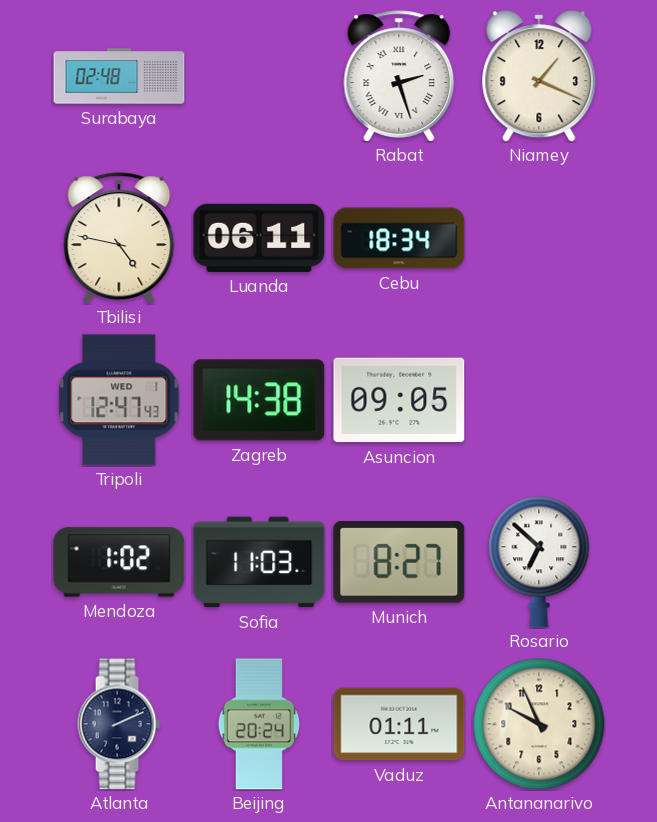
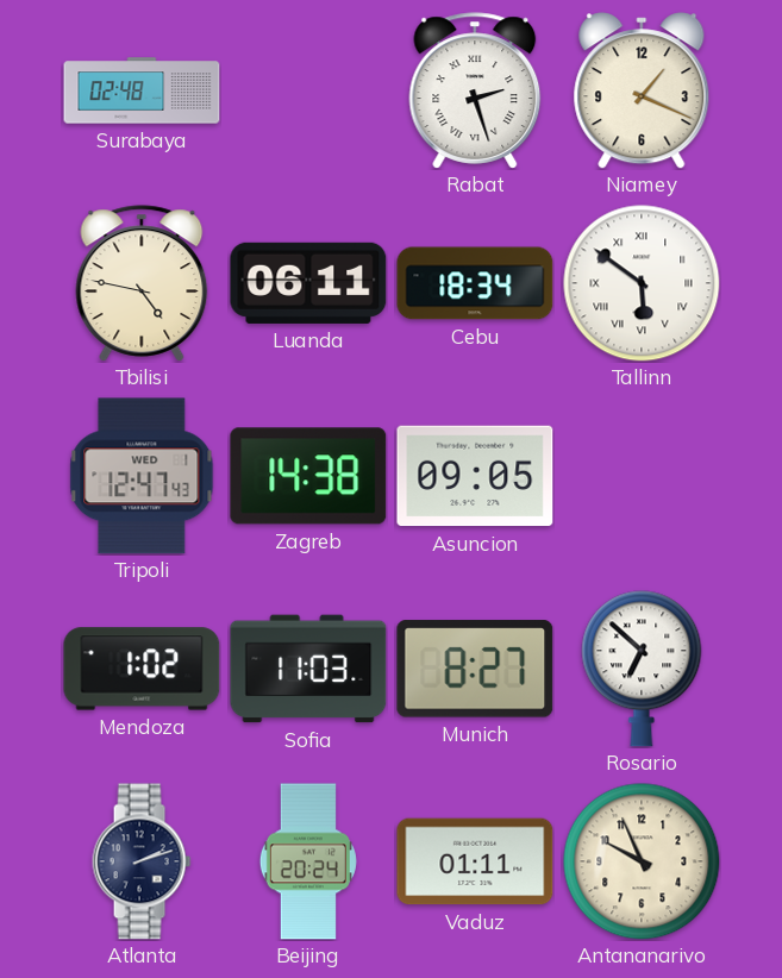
Tallinn: none -> 5:51 (642, 283)
Atlanta: 2:11 -> 2:12 (142, 861)
